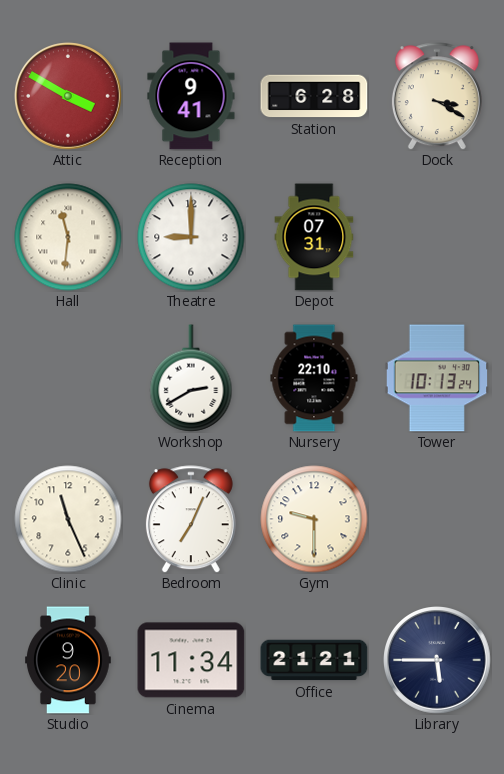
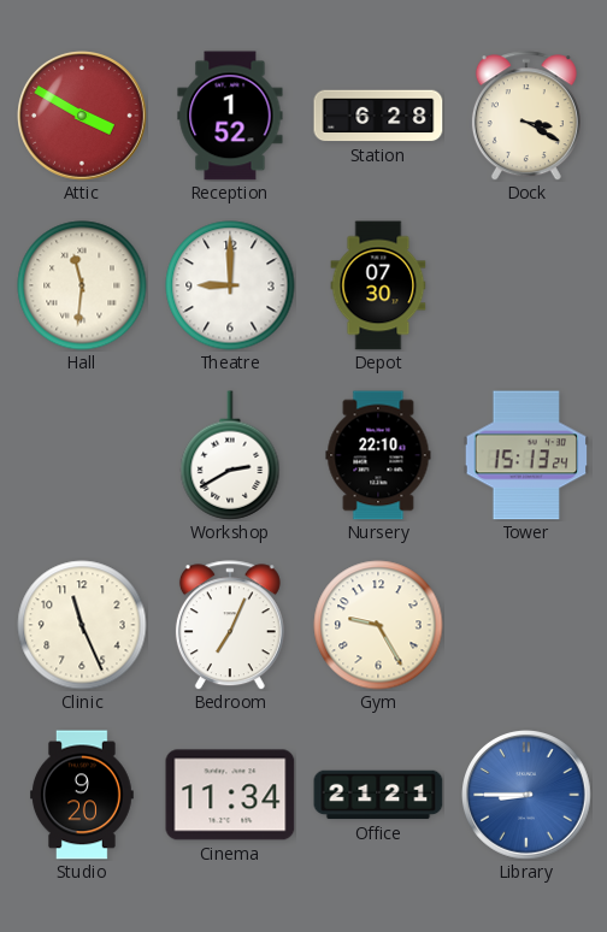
Reception: 9:41 -> 1:52 (230, 116)
Depot: 07:31 -> 07:30 (378, 285)
Tower: 10:13 -> 15:13 (526, 455)
Gym: 9:30 -> 9:25 (378, 625)
Library: 5:45 -> 8:45 (528, 796)
Library dial: navy -> blue (528, 796)
